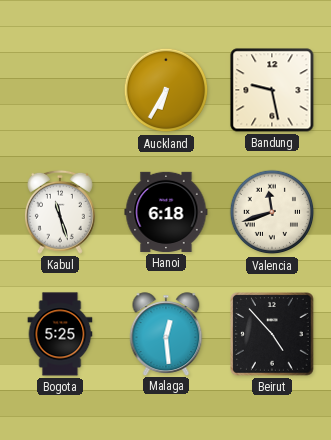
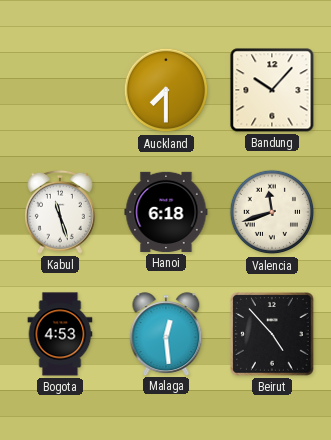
Auckland: 6:35 -> 7:30 (166, 90)
Bandung: 9:28 -> 10:07 (272, 90)
Bogota: 5:25 -> 4:53 (60, 334)
